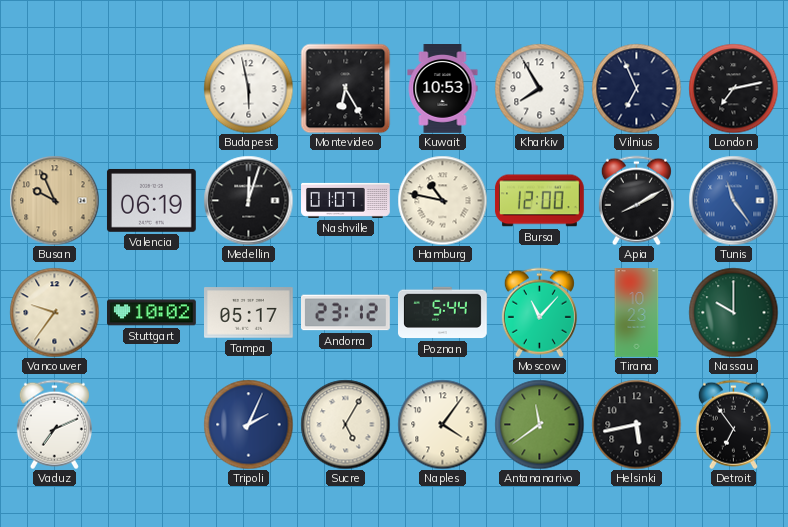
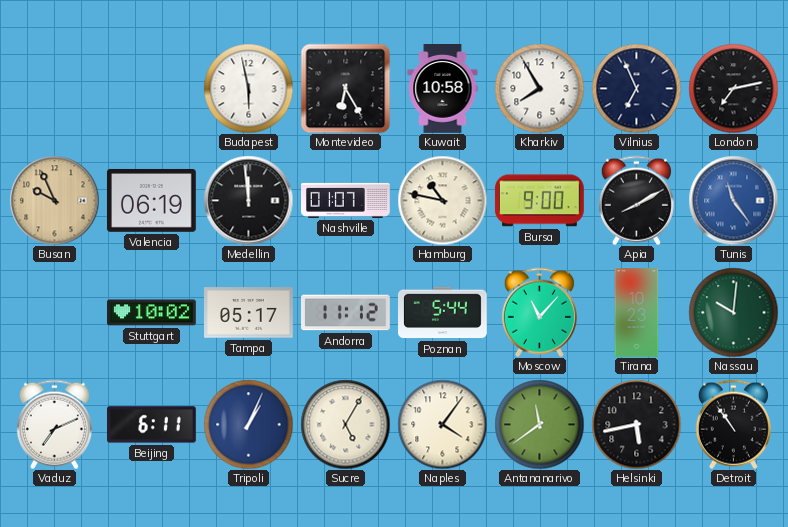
Kuwait: 10:53 -> 10:58 (443, 89)
Medellin: 12:03 -> 11:59 (248, 200)
Bursa: 12:00 -> 9:00 (539, 201)
Vancouver: 9:36 -> none (54, 312)
Andorra: 23:12 -> 11:12 (346, 313)
Nassau: 10:00 -> 10:01 (733, 312)
Beijing: none -> 6:11 (152, 425)
Tripoli: 2:04 -> 1:04 (248, 424)
Detroit: 6:54 -> 10:54 (733, 424)
